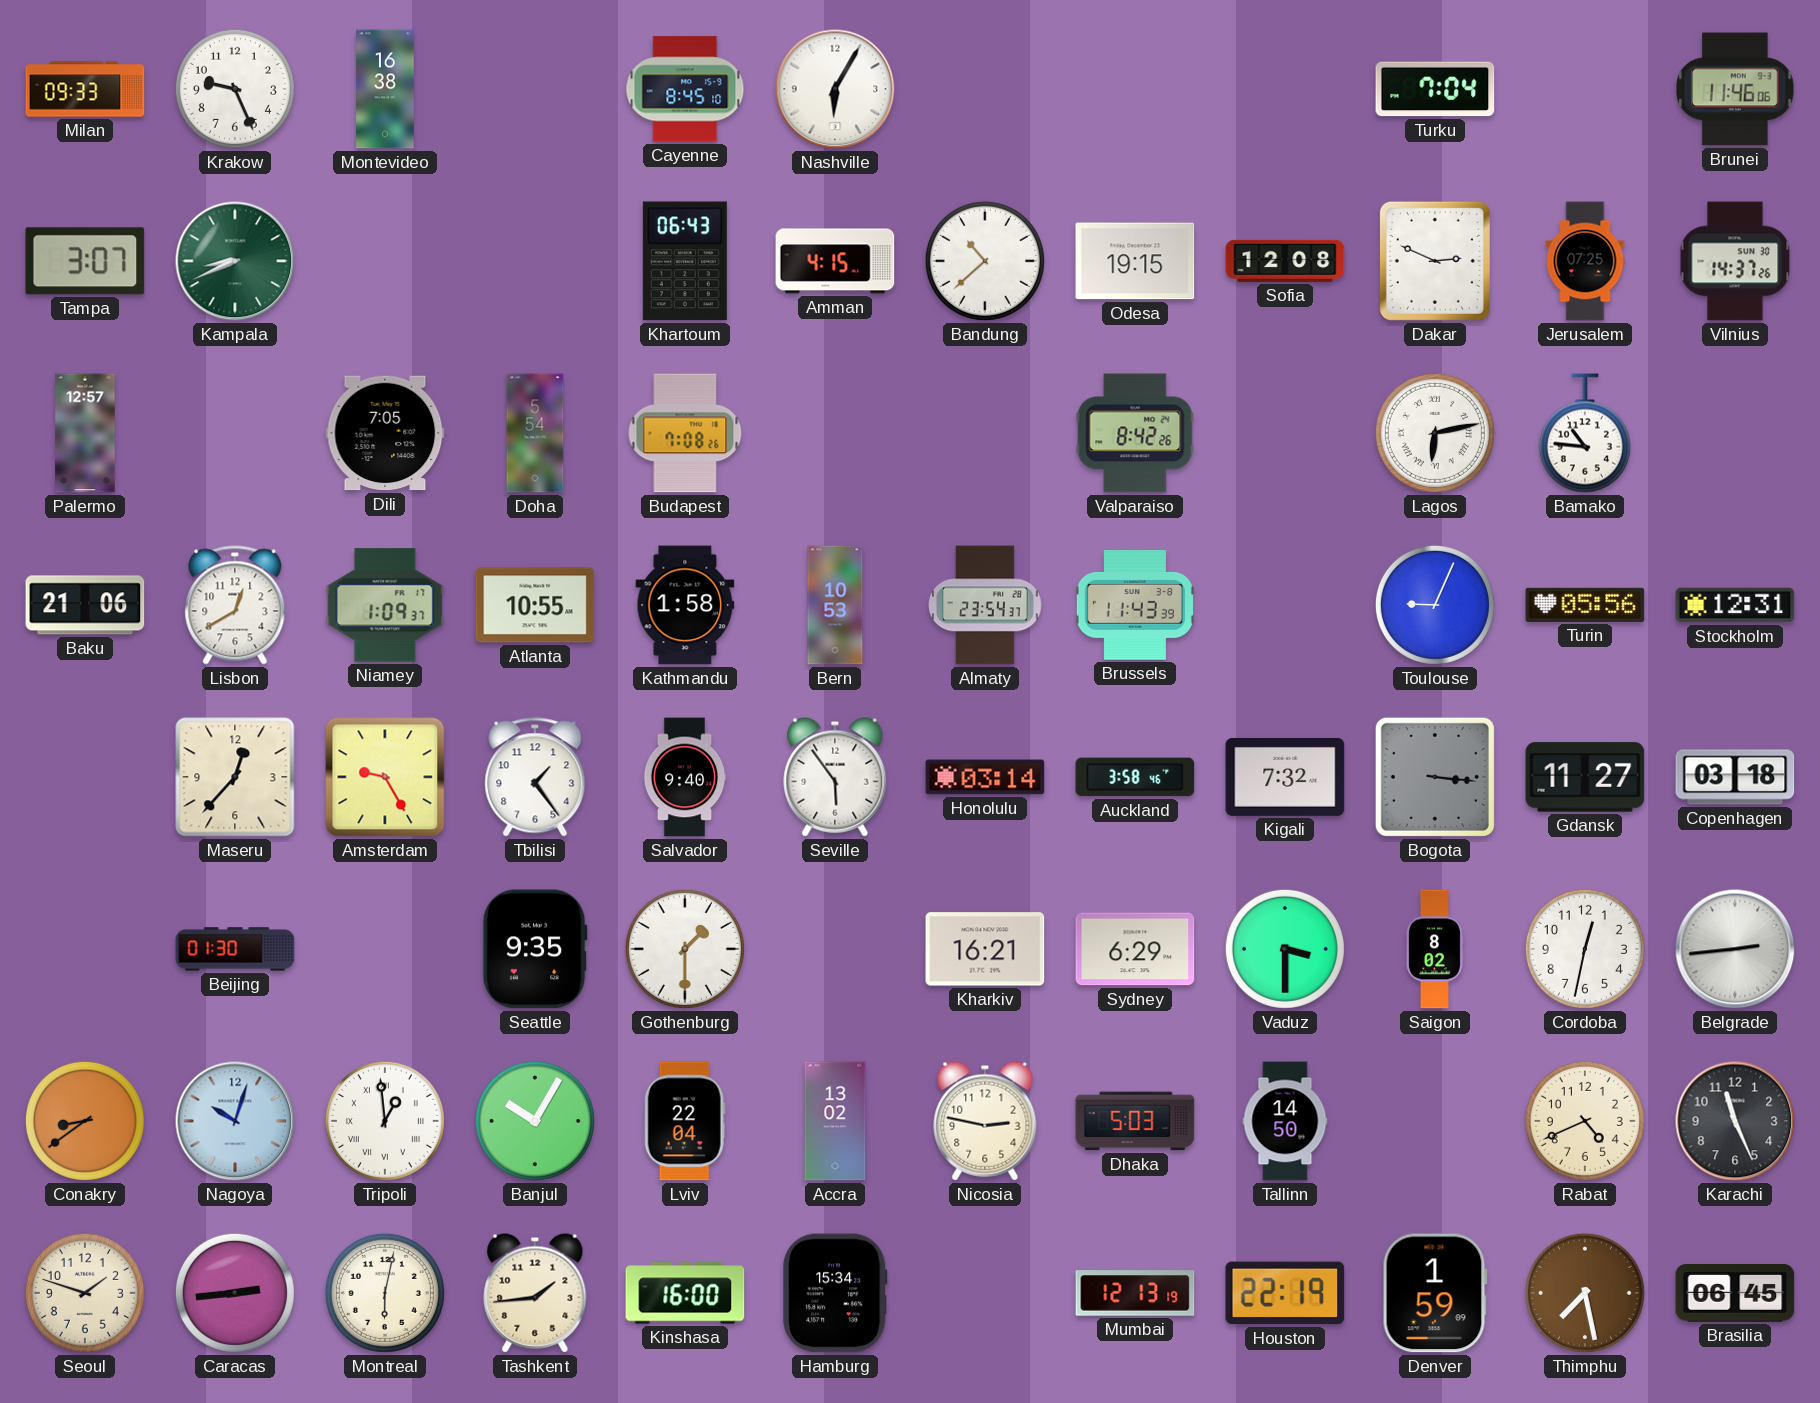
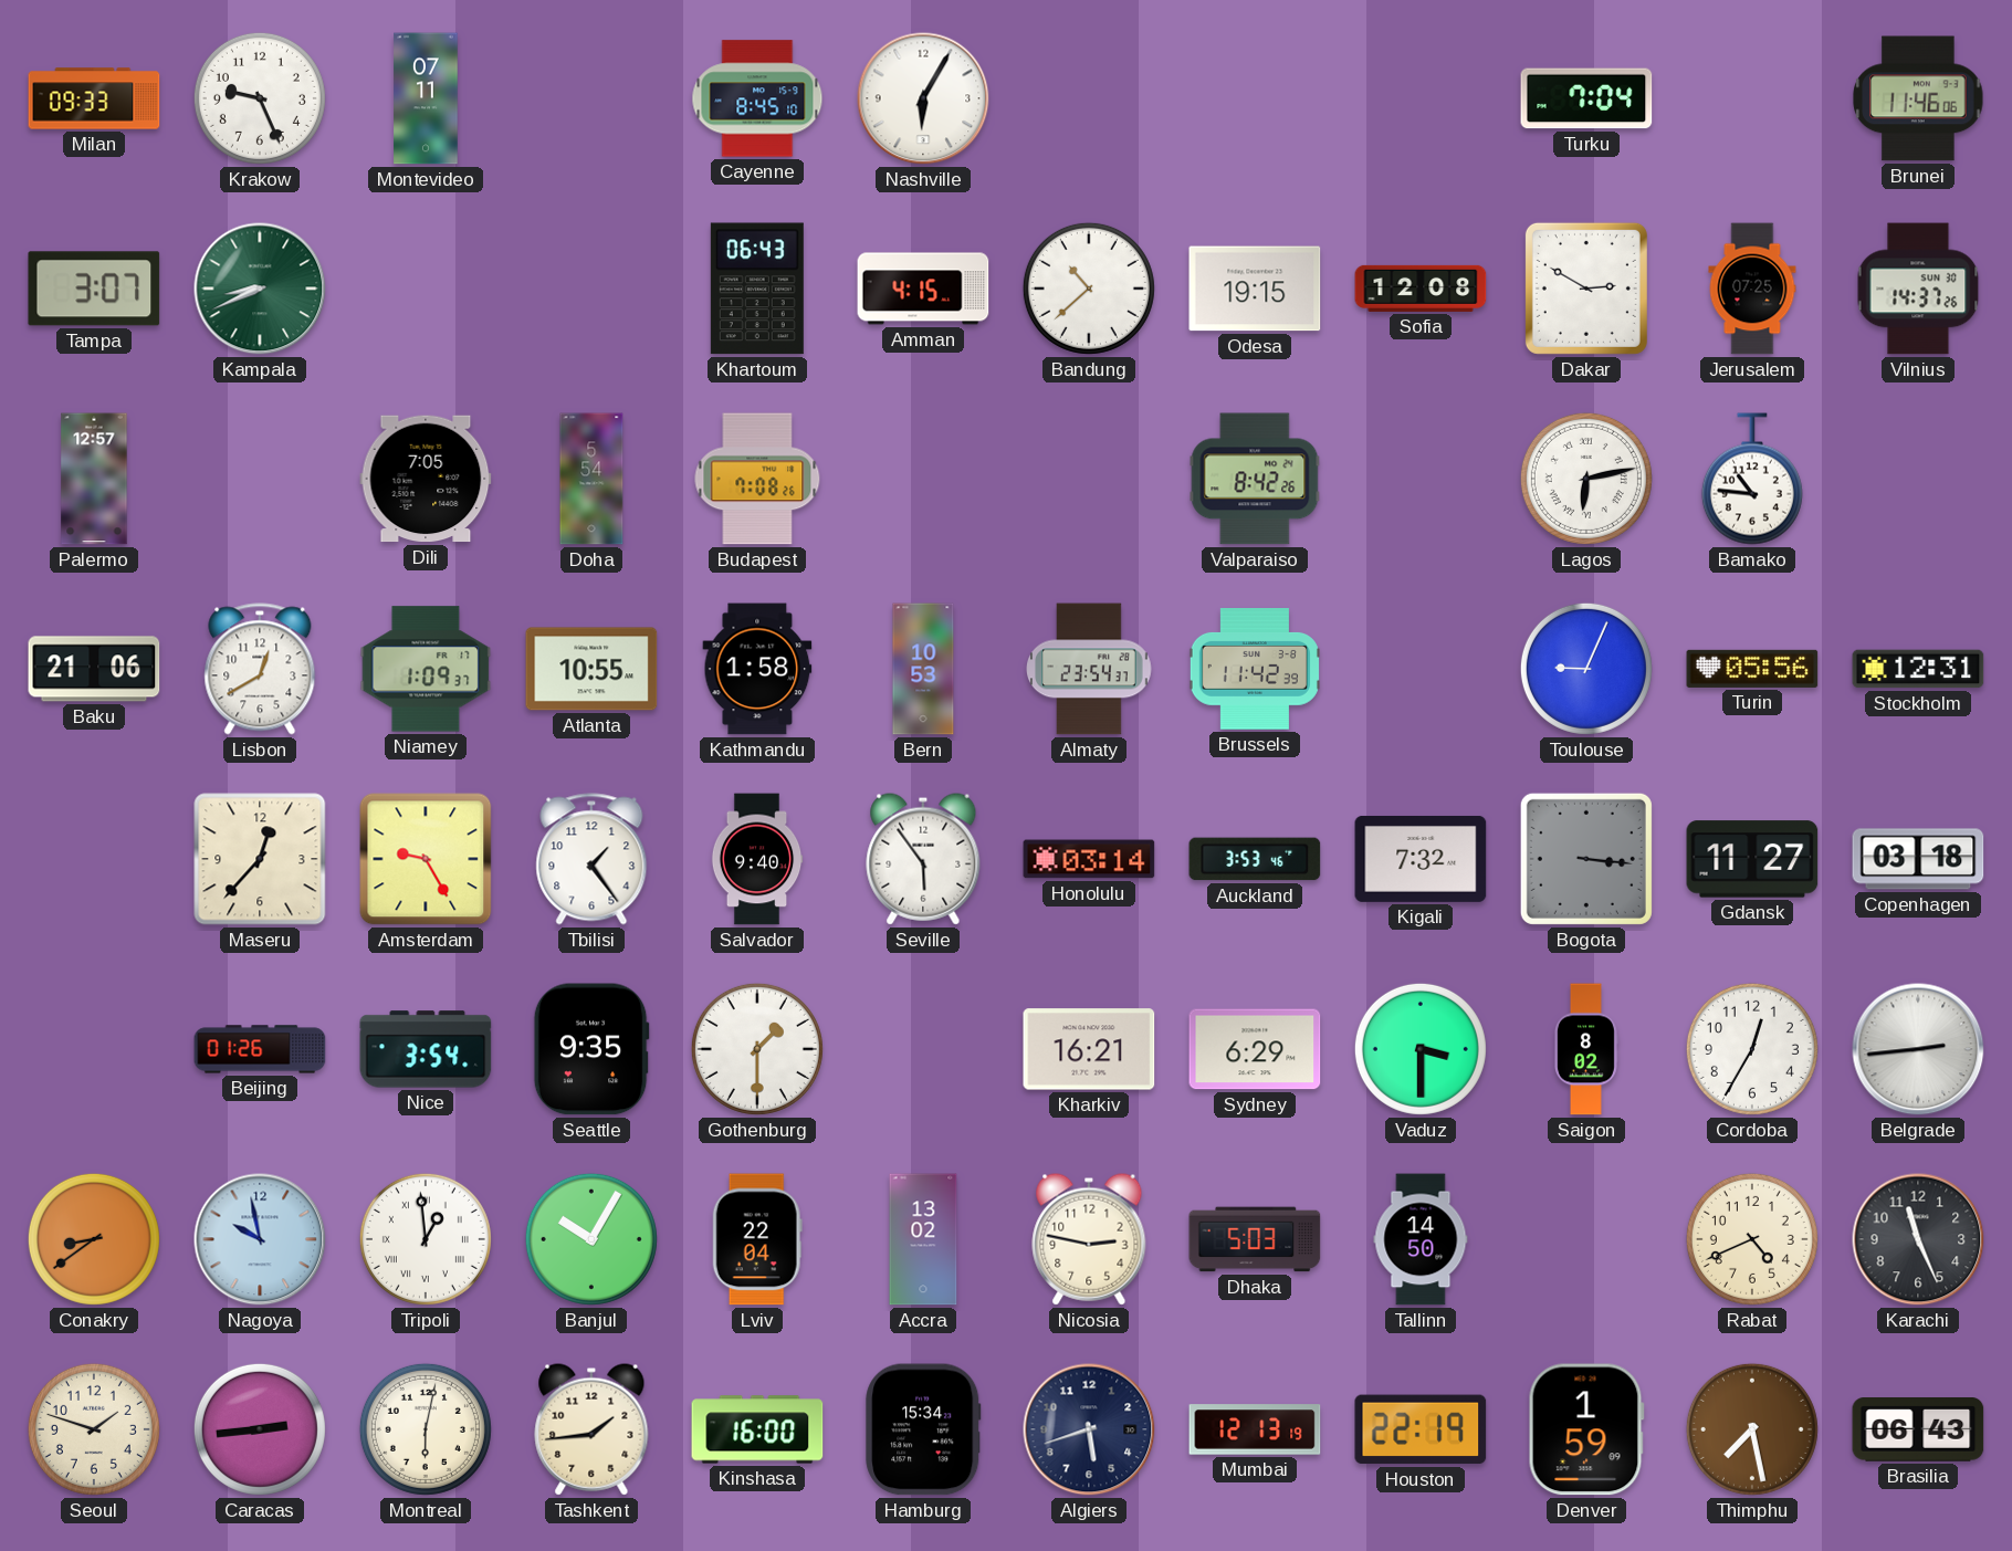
Montevideo: 16:38 -> 07:11 (426, 98)
Dakar: 2:49 -> 2:50 (1586, 289)
Brussels: 11:43 -> 11:42 (1255, 669)
Auckland: 3:58 -> 3:53 (1255, 859)
Beijing: 01:30 -> 01:26 (260, 1049)
Nice: none -> 3:54 (426, 1049)
Cordoba: 12:32 -> 12:35 (1752, 1049)
Nagoya: 10:03 -> 9:58 (260, 1239)
Algiers: none -> 5:42 (1089, 1429)
Brasilia: 06:45 -> 06:43 (1918, 1431)
